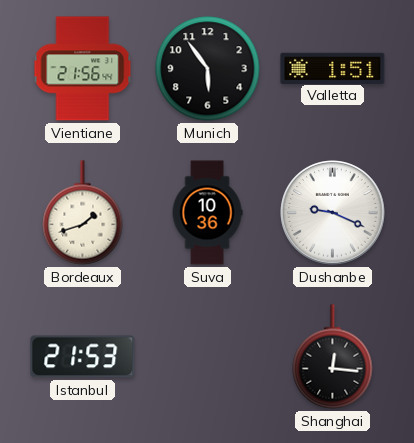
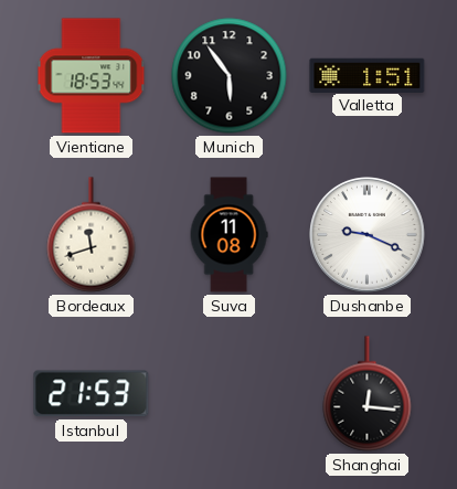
Vientiane: 21:56 -> 18:53 (92, 76)
Bordeaux: 1:42 -> 11:42 (92, 235)
Suva: 10:36 -> 11:08 (228, 235)
